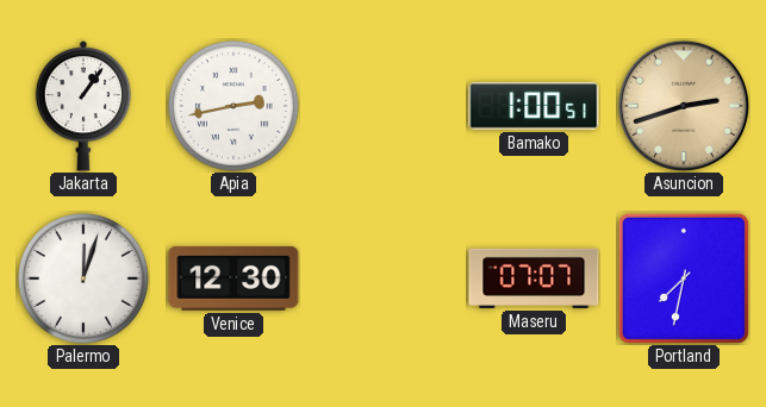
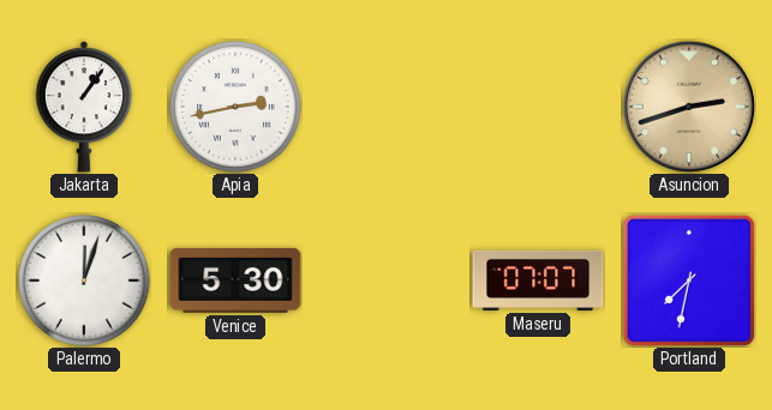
Bamako: 1:00 -> none (534, 106)
Venice: 12:30 -> 5:30 (235, 281)
